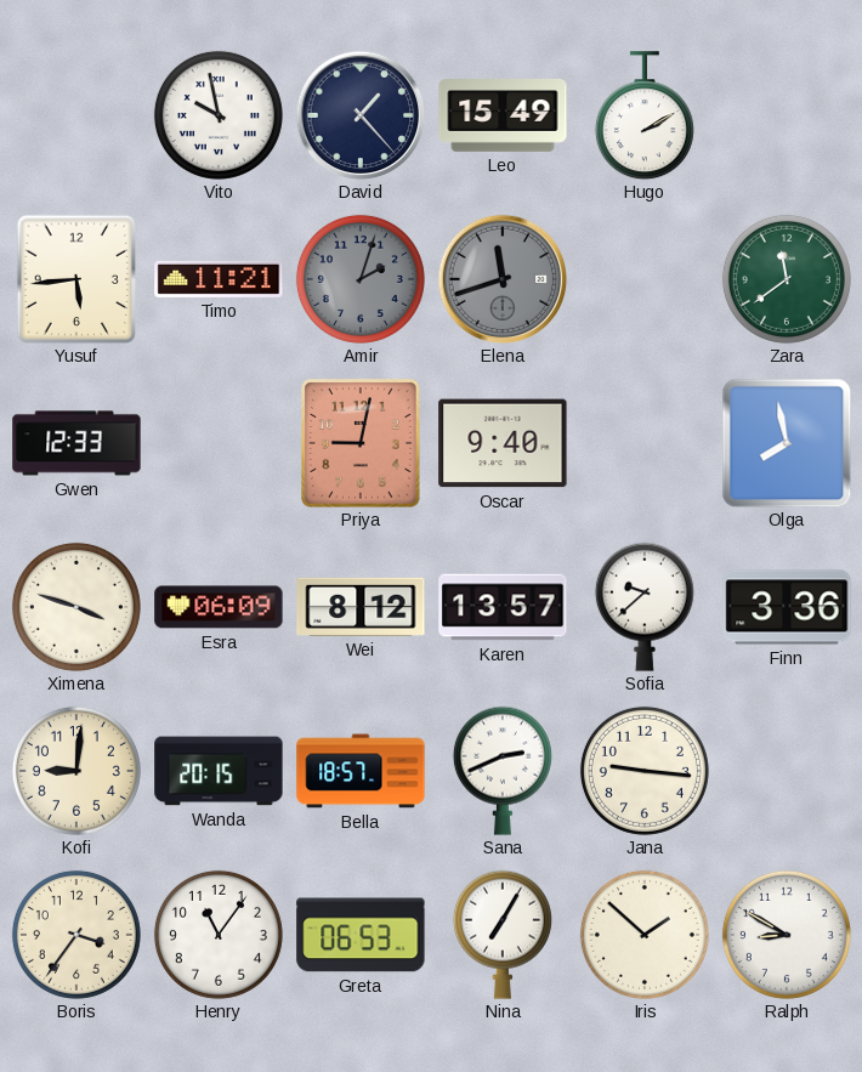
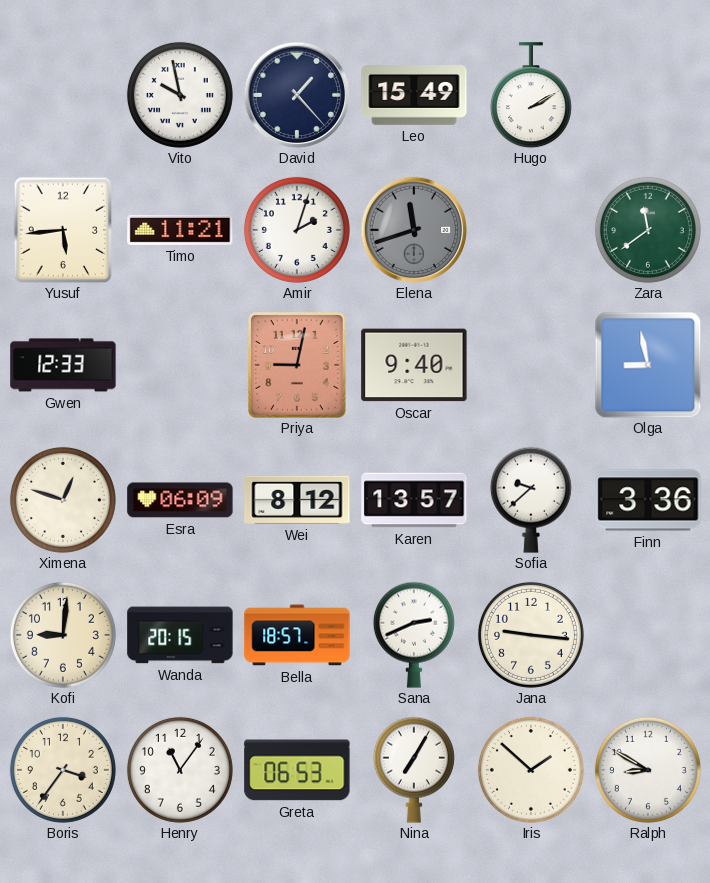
Amir dial: grey -> white (297, 230)
Olga: 7:58 -> 8:58 (648, 365)
Ximena: 3:48 -> 12:48 (63, 500)
